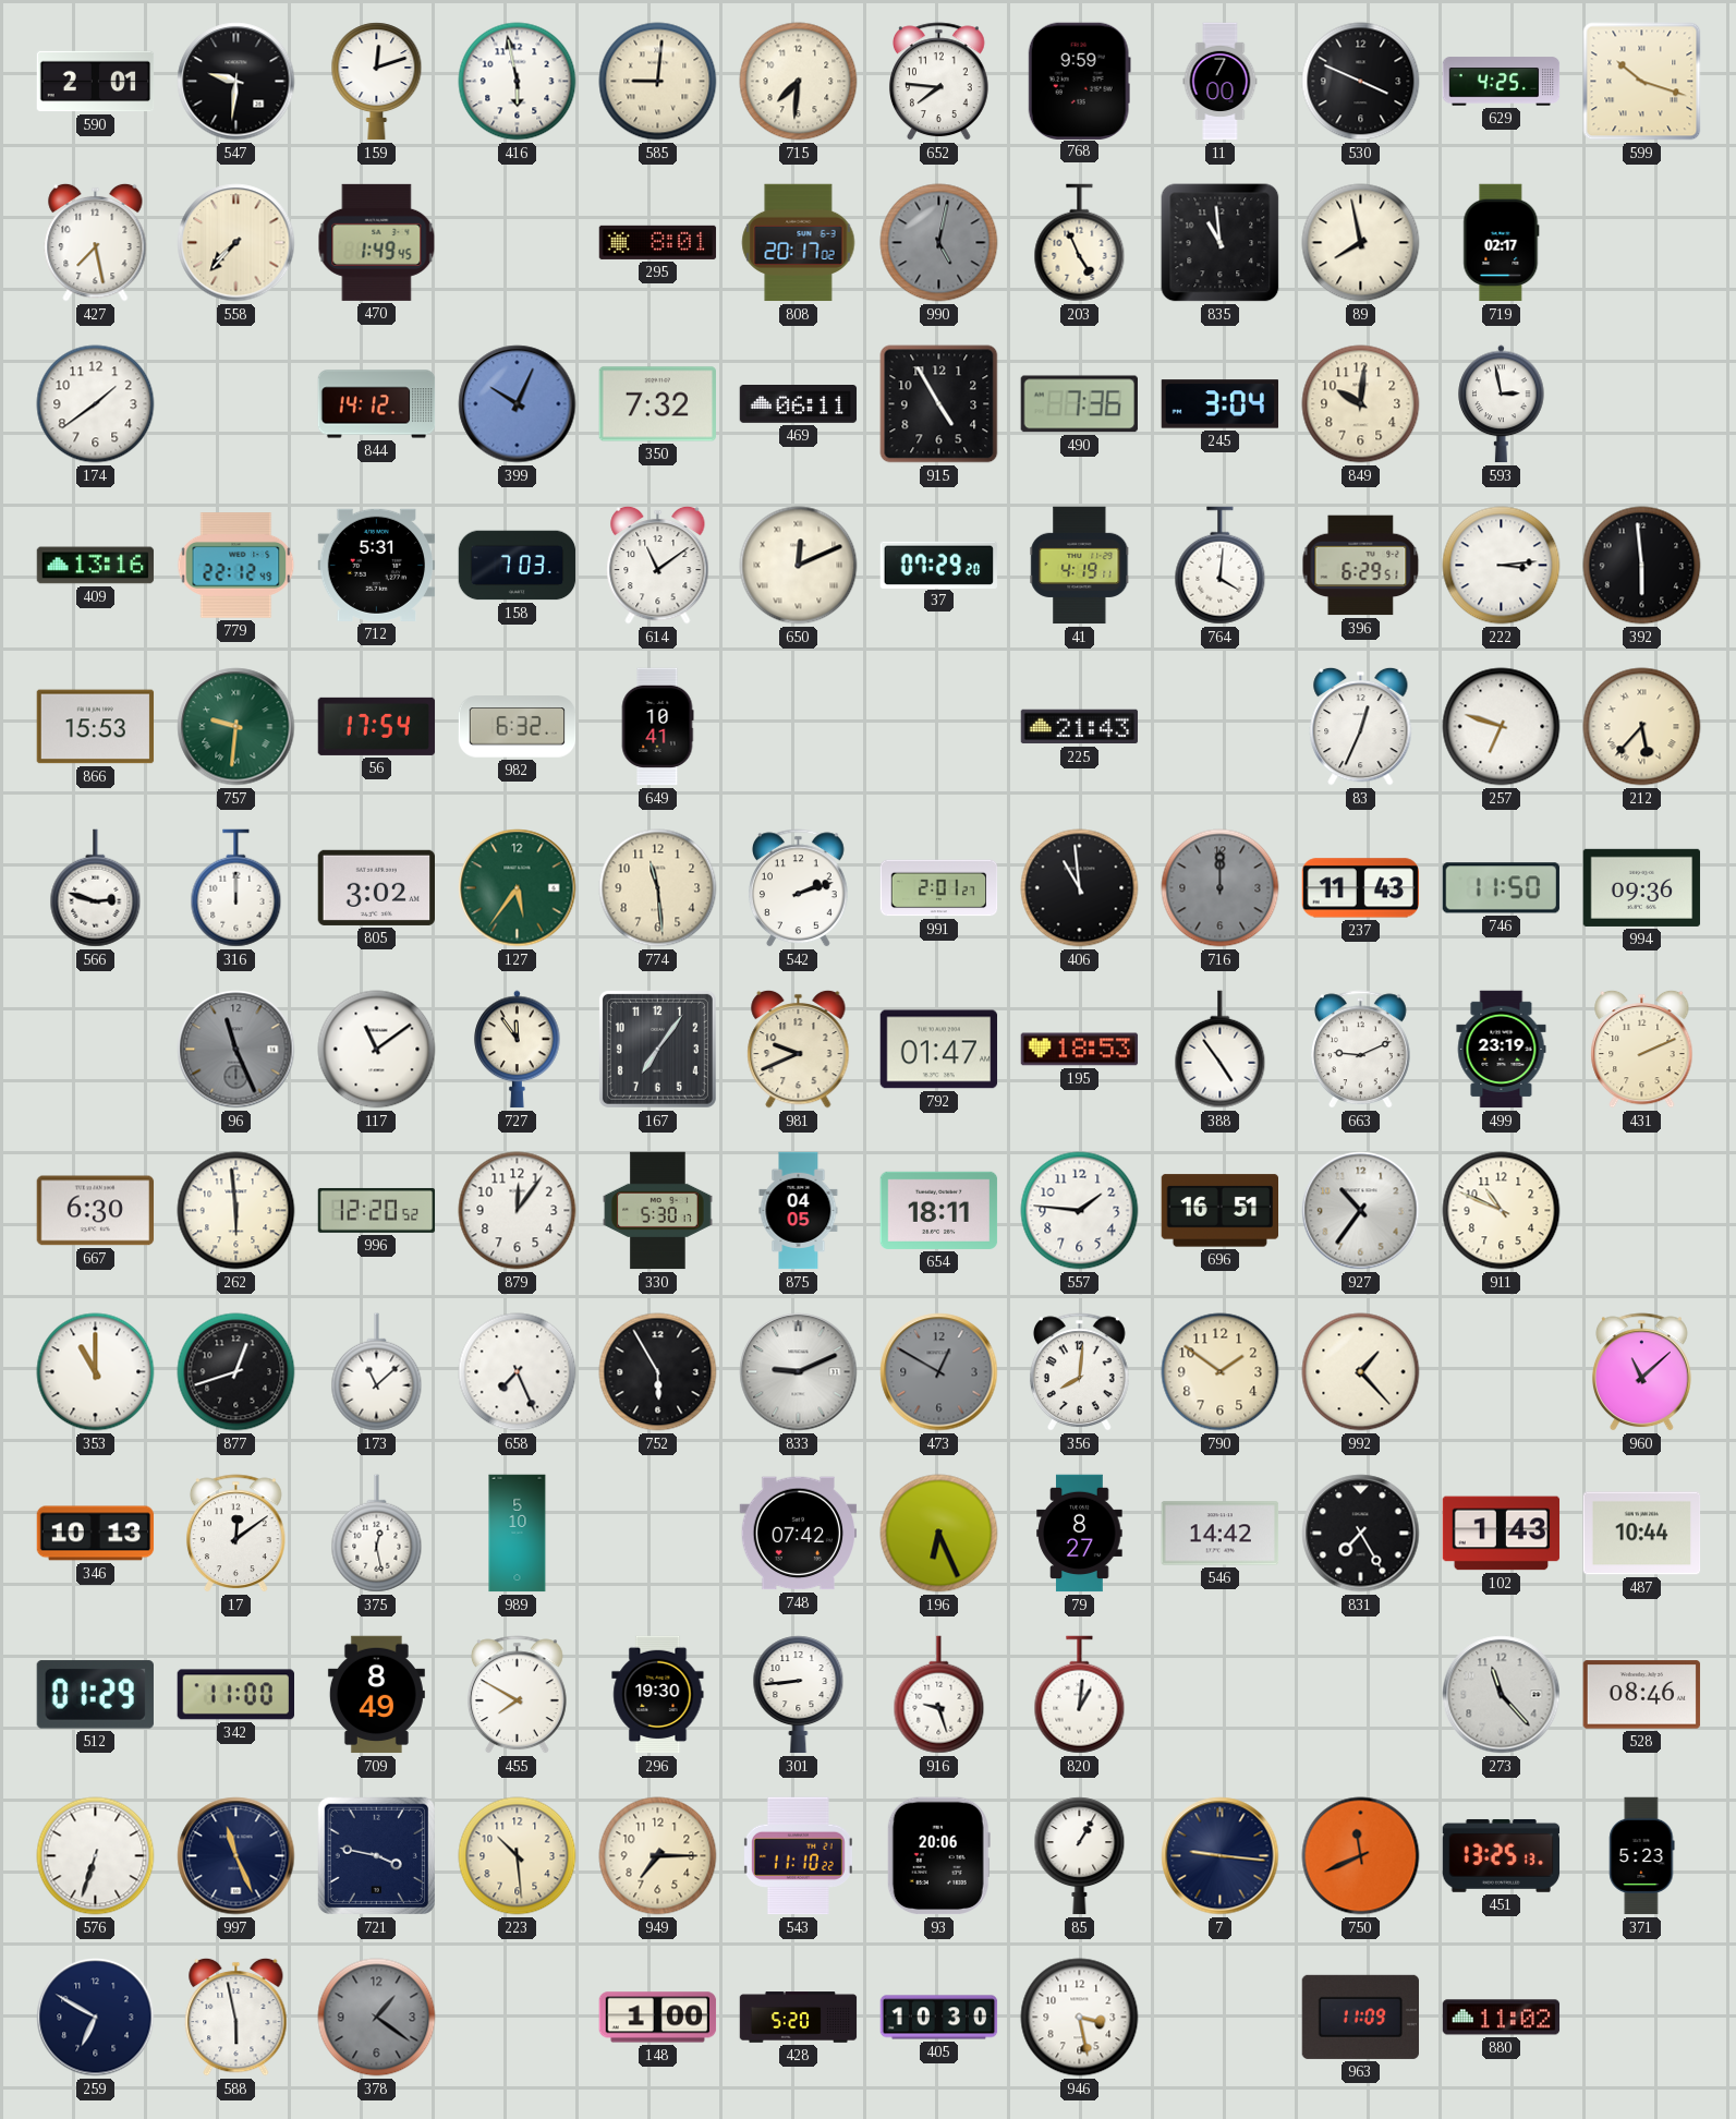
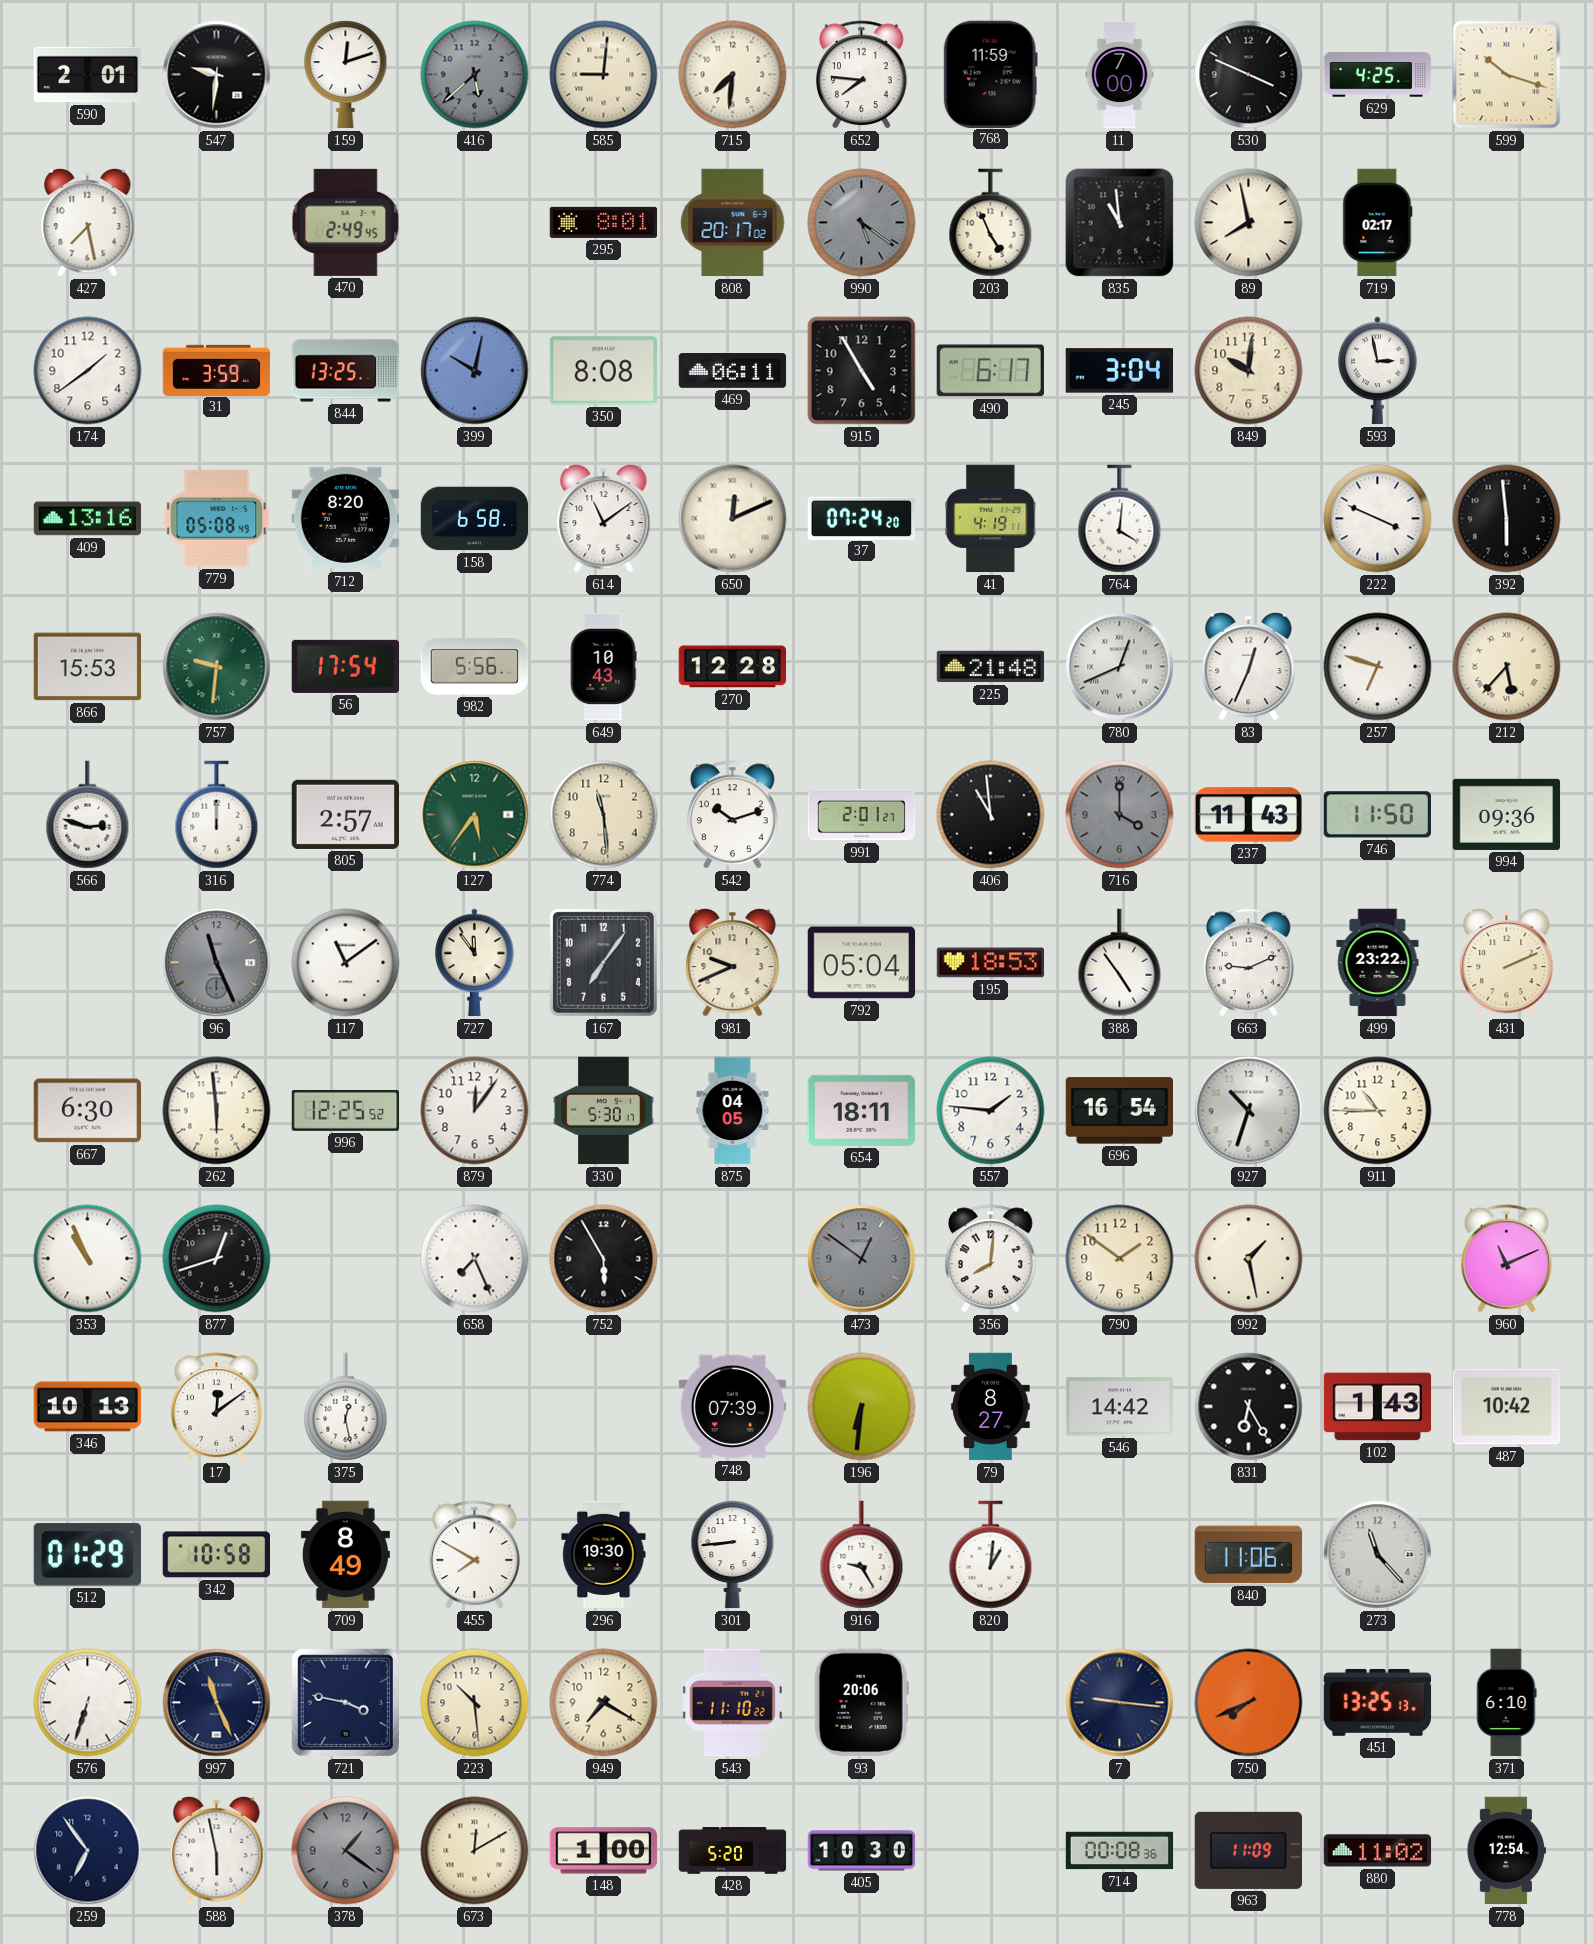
416: 5:58 -> 5:38 (475, 75)
416 dial: white -> grey (475, 75)
768: 9:59 -> 11:59 (990, 74)
558: 7:37 -> none (236, 243)
470: 1:49 -> 2:49 (346, 222)
990: 5:02 -> 5:21 (862, 223)
31: none -> 3:59 (217, 370)
844: 14:12 -> 13:25 (346, 371)
399: 10:04 -> 10:02 (475, 371)
350: 7:32 -> 8:08 (603, 371)
490: 7:36 -> 6:17 (990, 371)
779: 22:12 -> 05:08 (217, 519)
712: 5:31 -> 8:20 (346, 518)
158: 7:03 -> 6:58 (475, 519)
37: 07:29 -> 07:24 (862, 518)
396: 6:29 -> none (1361, 566)
222: 3:14 -> 3:49 (1378, 519)
982: 6:32 -> 5:56 (475, 667)
649: 10:41 -> 10:43 (603, 667)
270: none -> 12:28 (733, 667)
225: 21:43 -> 21:48 (991, 667)
780: none -> 12:41 (1120, 667)
805: 3:02 -> 2:57 (345, 814)
542: 2:12 -> 10:12 (733, 815)
716: 12:00 -> 4:00 (1120, 815)
792: 01:47 -> 05:04 (862, 963)
499: 23:19 -> 23:22 (1378, 963)
996: 12:20 -> 12:25 (346, 1110)
696: 16:51 -> 16:54 (1119, 1111)
927: 10:36 -> 10:33 (1249, 1111)
911: 10:49 -> 10:45 (1378, 1111)
353: 11:00 -> 10:56 (88, 1259)
173: 11:08 -> none (377, 1372)
833: 9:11 -> none (799, 1372)
473: 12:50 -> 12:51 (862, 1259)
992: 1:23 -> 1:28 (1249, 1259)
960: 11:08 -> 11:11 (1507, 1259)
989: 5:10 -> none (518, 1534)
748: 07:42 -> 07:39 (733, 1407)
196: 6:26 -> 6:31 (862, 1407)
831: 7:25 -> 6:25 (1249, 1407)
487: 10:44 -> 10:42 (1507, 1407)
342: 11:00 -> 10:58 (216, 1555)
916: 9:27 -> 9:25 (862, 1555)
840: none -> 11:06 (1249, 1555)
528: 08:46 -> none (1642, 1695)
949: 7:15 -> 7:20 (604, 1703)
85: 1:05 -> none (1080, 1856)
750: 11:41 -> 7:41 (1249, 1703)
371: 5:23 -> 6:10 (1507, 1703)
259: 6:50 -> 6:54 (88, 1851)
673: none -> 12:10 (475, 1851)
946: 3:28 -> none (1080, 2018)
714: none -> 00:08 (1120, 1851)
778: none -> 12:54 (1506, 1851)
